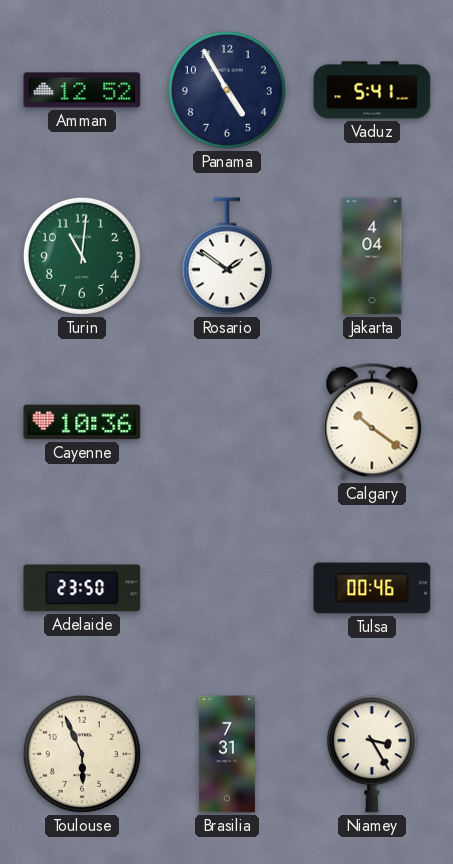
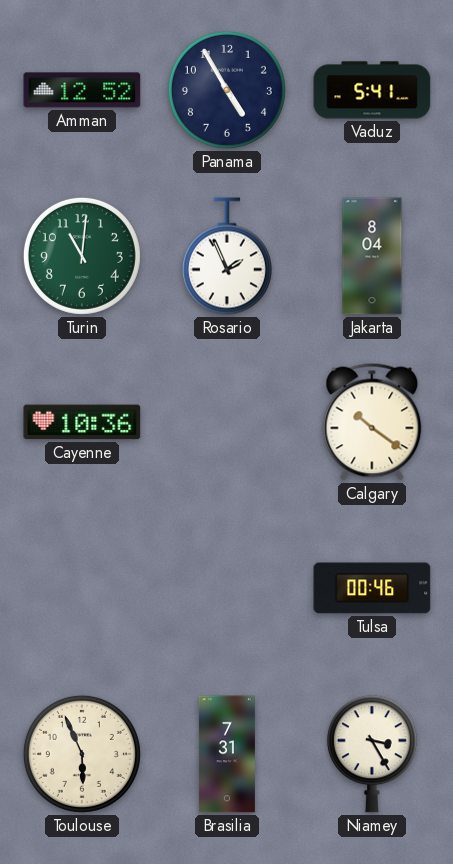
Rosario: 1:51 -> 1:56 (227, 256)
Jakarta: 4:04 -> 8:04 (372, 256)
Adelaide: 23:50 -> none (82, 588)
